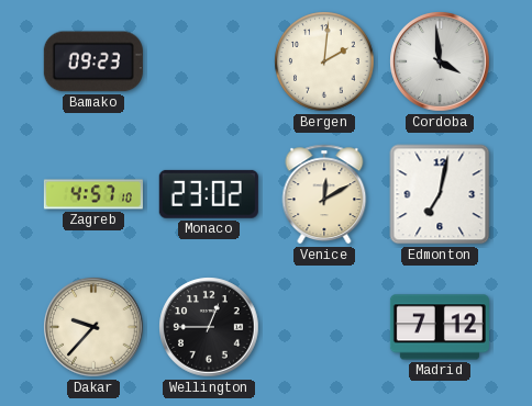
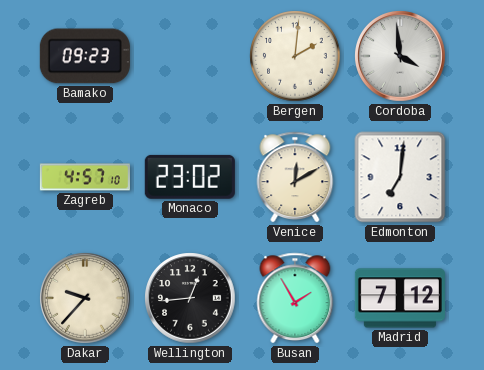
Edmonton: 7:02 -> 7:01 (400, 177)
Wellington: 12:45 -> 12:44 (190, 298)
Busan: none -> 1:55 (295, 298)
